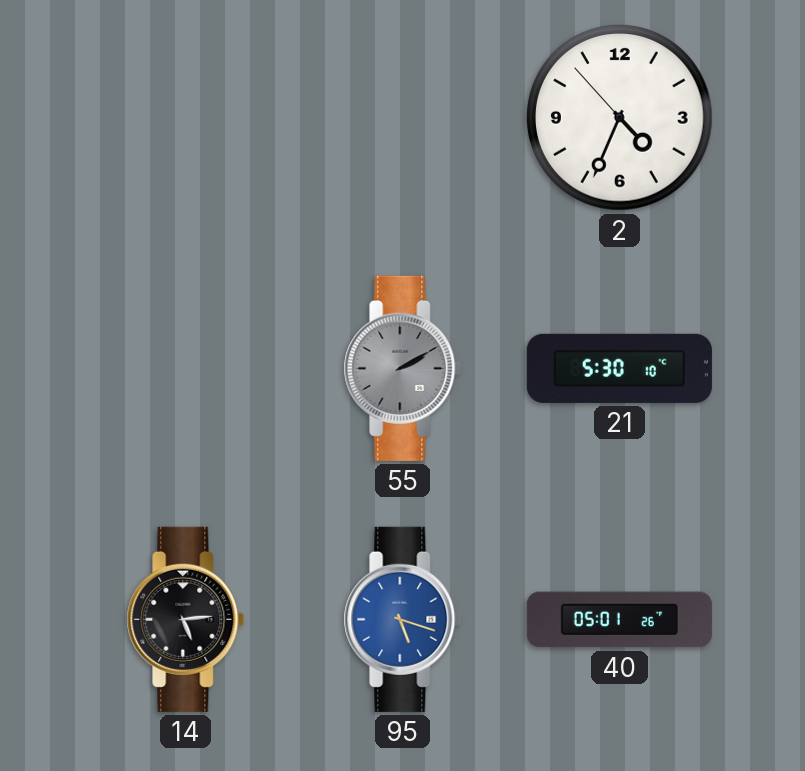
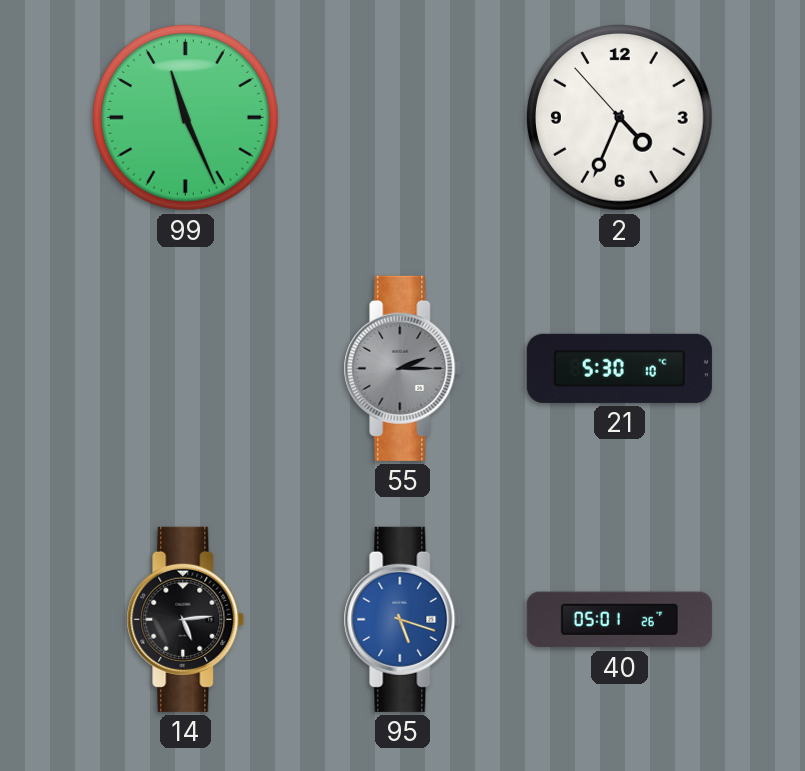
99: none -> 11:26 (185, 117)
55: 2:10 -> 2:15 (403, 368)
